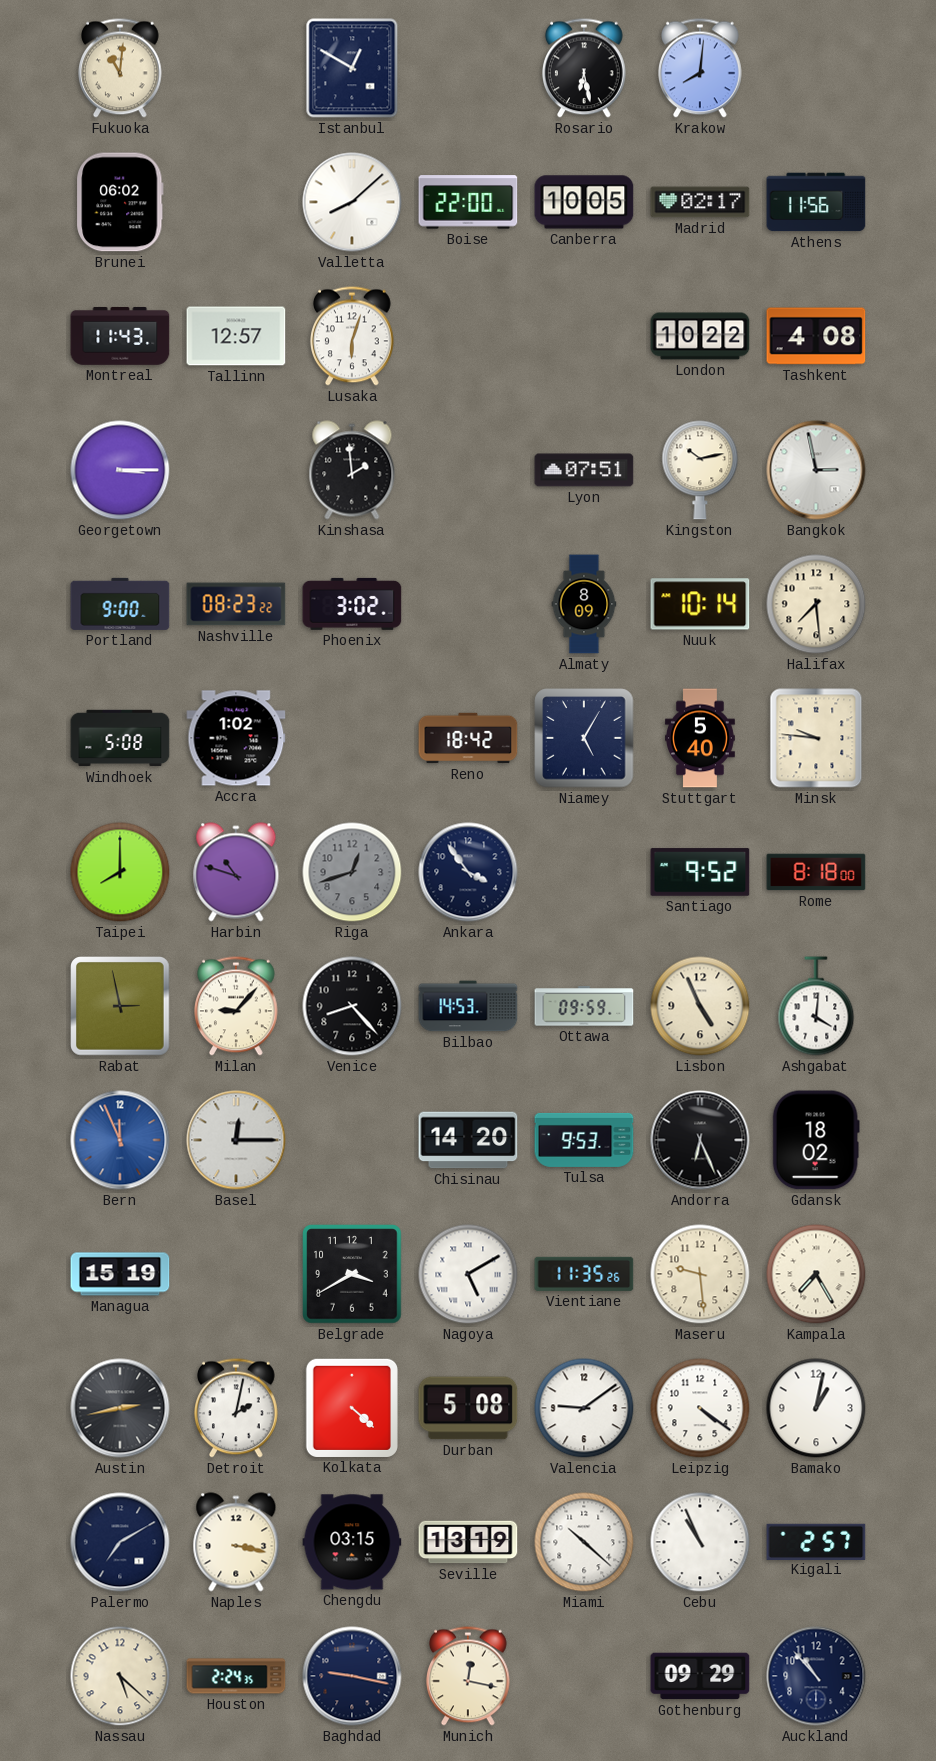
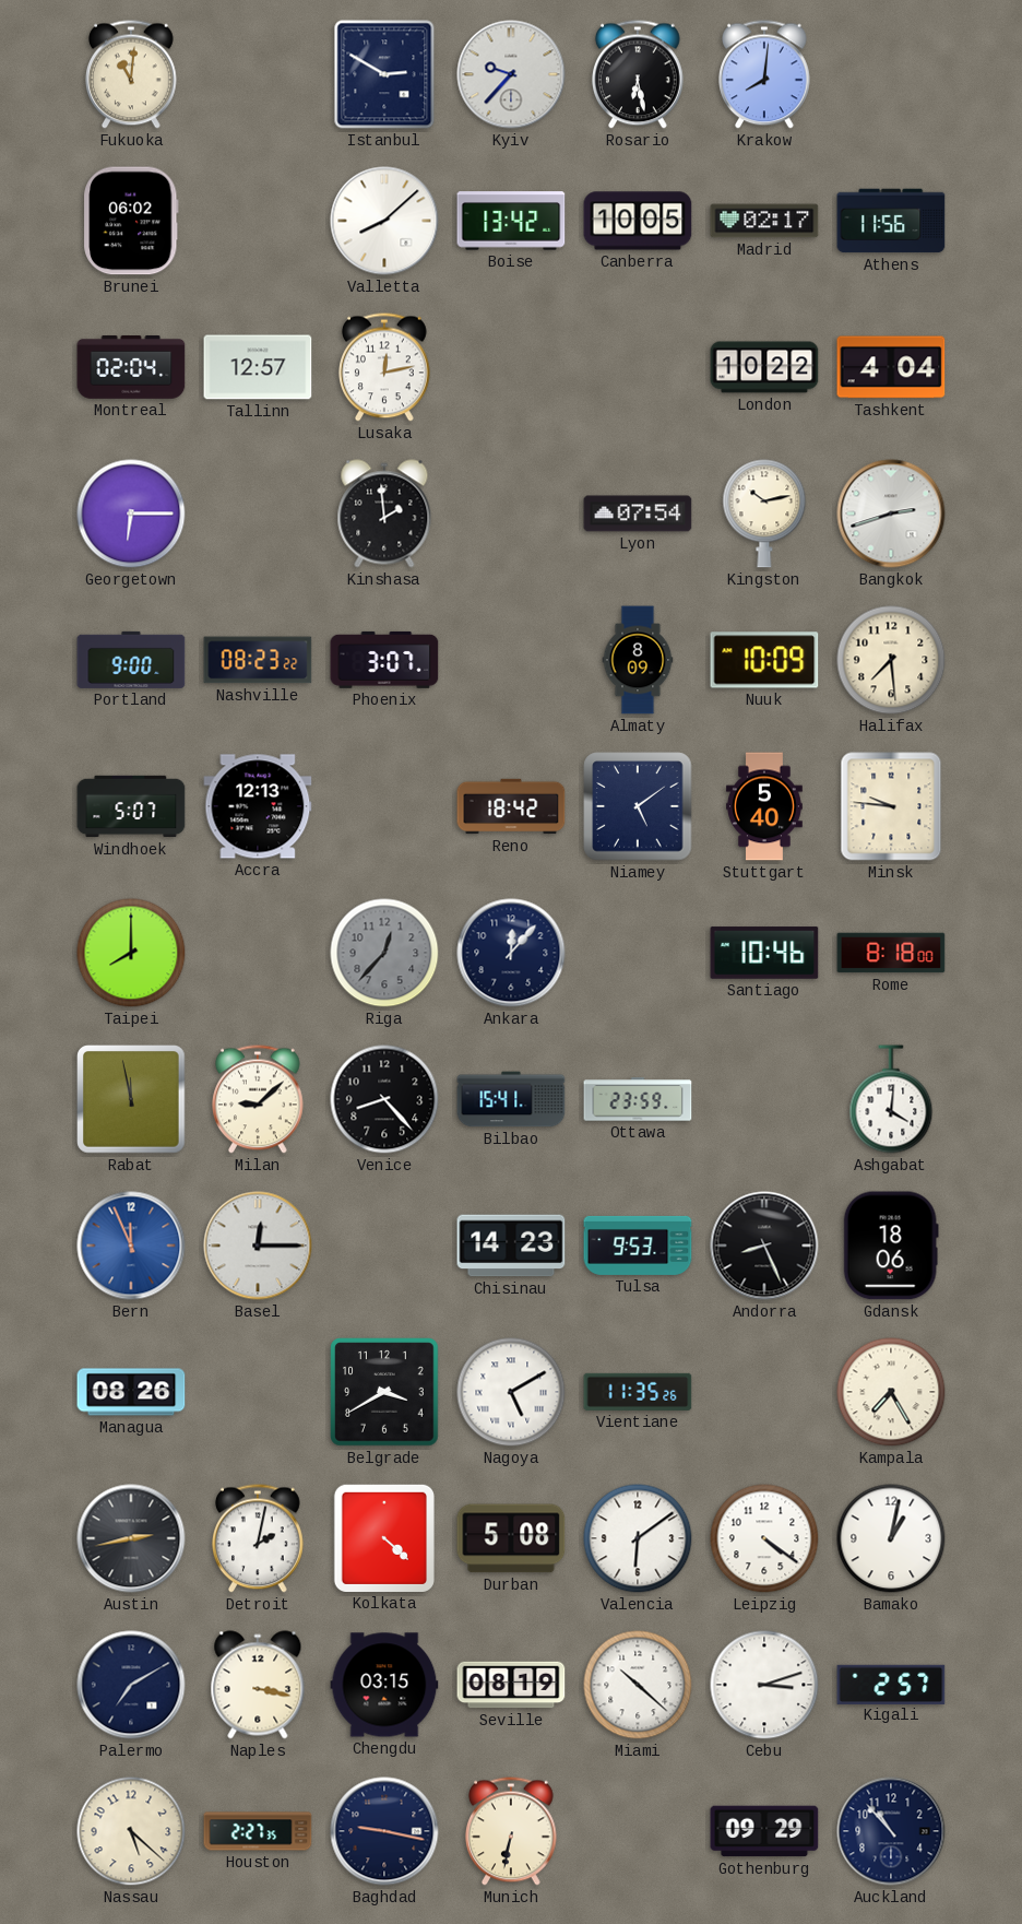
Istanbul: 12:50 -> 2:50 (384, 74)
Kyiv: none -> 9:37 (511, 74)
Boise: 22:00 -> 13:42 (511, 221)
Montreal: 11:43 -> 02:04 (131, 368)
Lusaka: 6:03 -> 12:13 (385, 367)
Tashkent: 4:08 -> 4:04 (891, 367)
Georgetown: 3:15 -> 6:15 (131, 514)
Lyon: 07:51 -> 07:54 (638, 514)
Bangkok: 2:58 -> 2:42 (891, 514)
Phoenix: 3:02 -> 3:07 (384, 660)
Nuuk: 10:14 -> 10:09 (764, 660)
Windhoek: 5:08 -> 5:07 (131, 806)
Accra: 1:02 -> 12:13 (258, 806)
Niamey: 5:05 -> 5:09 (638, 806)
Harbin: 10:48 -> none (236, 872)
Riga: 12:42 -> 12:37 (384, 953)
Ankara: 3:54 -> 12:07 (511, 953)
Santiago: 9:52 -> 10:46 (764, 953)
Rabat: 2:58 -> 11:58 (132, 1100)
Milan: 9:07 -> 9:08 (259, 1099)
Bilbao: 14:53 -> 15:41 (511, 1099)
Ottawa: 09:59 -> 23:59 (638, 1099)
Lisbon: 4:56 -> none (700, 1006)
Chisinau: 14:20 -> 14:23 (511, 1246)
Andorra: 6:26 -> 8:26 (764, 1246)
Gdansk: 18:02 -> 18:06 (891, 1246)
Managua: 15:19 -> 08:26 (131, 1392)
Maseru: 9:29 -> none (700, 1274)
Valencia: 9:09 -> 6:09 (638, 1538)
Seville: 13:19 -> 08:19 (511, 1685)
Cebu: 10:56 -> 3:12 (764, 1685)
Houston: 2:24 -> 2:27 (258, 1831)
Munich: 12:17 -> 6:32 (512, 1831)
